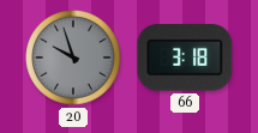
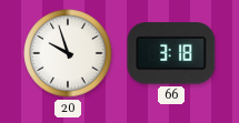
20 dial: grey -> white (68, 53)
